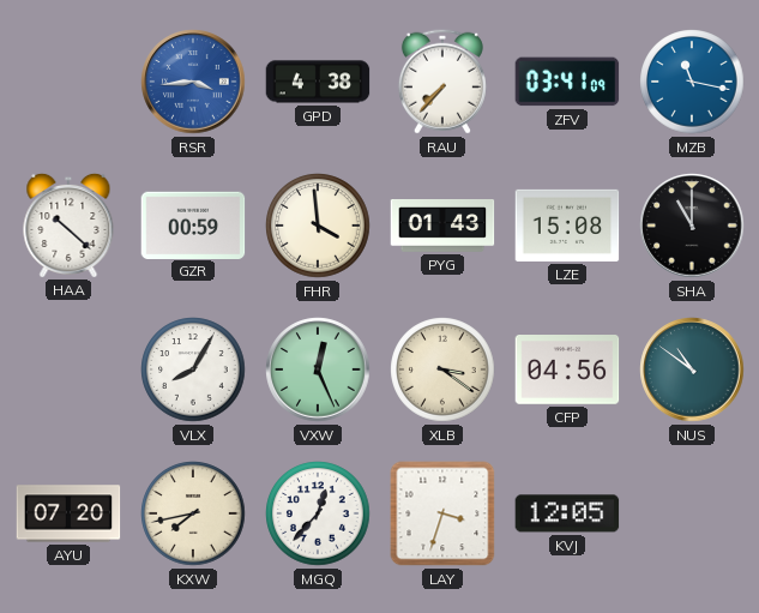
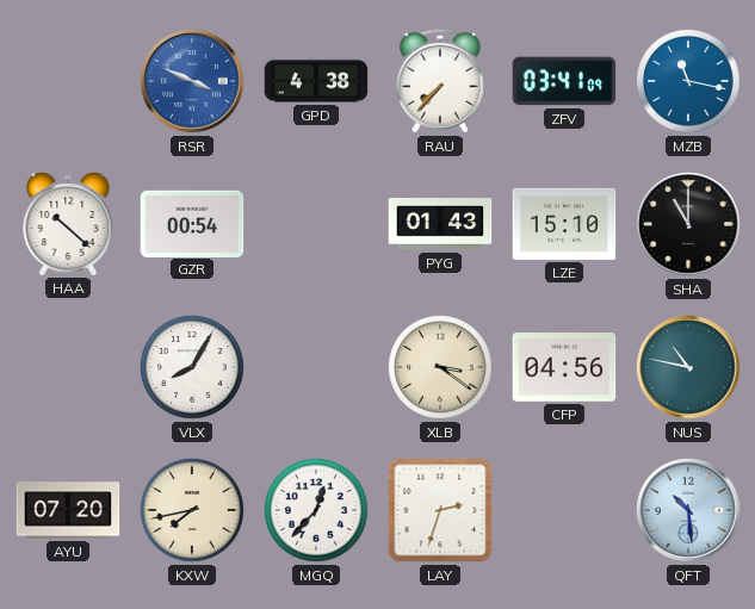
RSR: 3:44 -> 3:49 (192, 81)
GZR: 00:59 -> 00:54 (192, 223)
FHR: 3:59 -> none (318, 226)
LZE: 15:08 -> 15:10 (564, 224)
VXW: 12:26 -> none (318, 369)
NUS: 10:51 -> 10:47 (688, 367)
LAY: 3:33 -> 2:33 (440, 510)
KVJ: 12:05 -> none (567, 513)
QFT: none -> 10:29 (688, 510)
